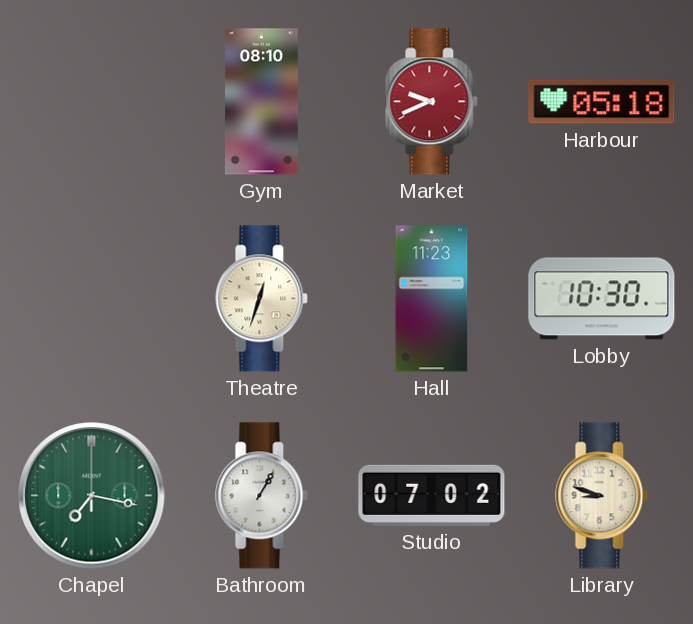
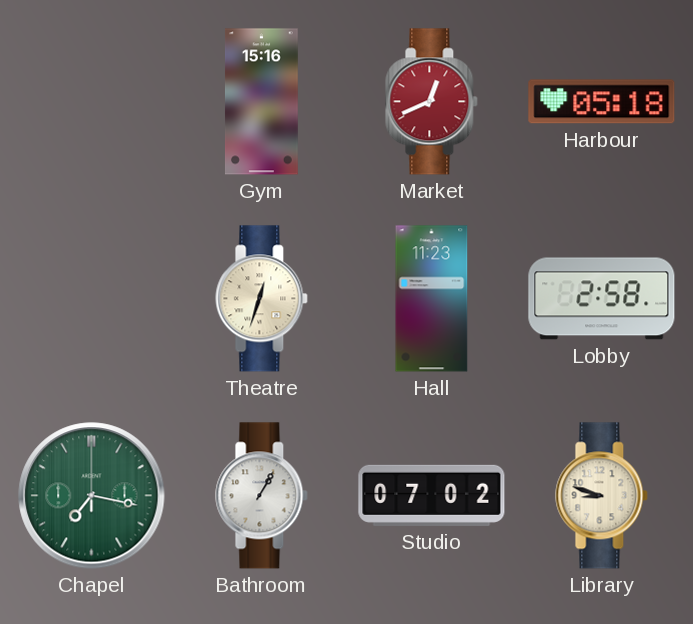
Gym: 08:10 -> 15:16 (261, 102)
Market: 9:41 -> 12:41 (432, 102)
Lobby: 10:30 -> 2:58 (602, 299)
